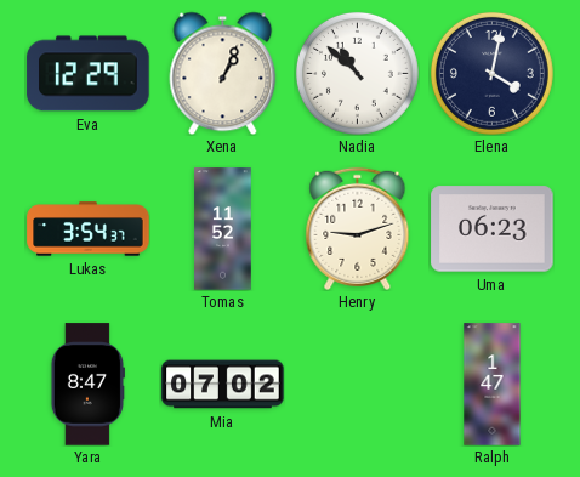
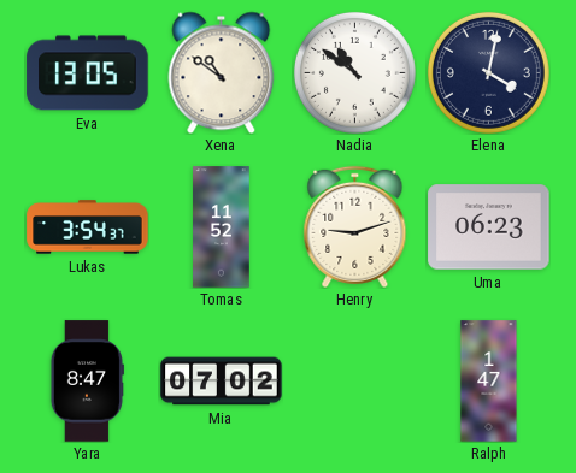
Eva: 12:29 -> 13:05 (88, 73)
Xena: 1:04 -> 10:51 (222, 72)
Nadia: 10:52 -> 10:51 (354, 72)
